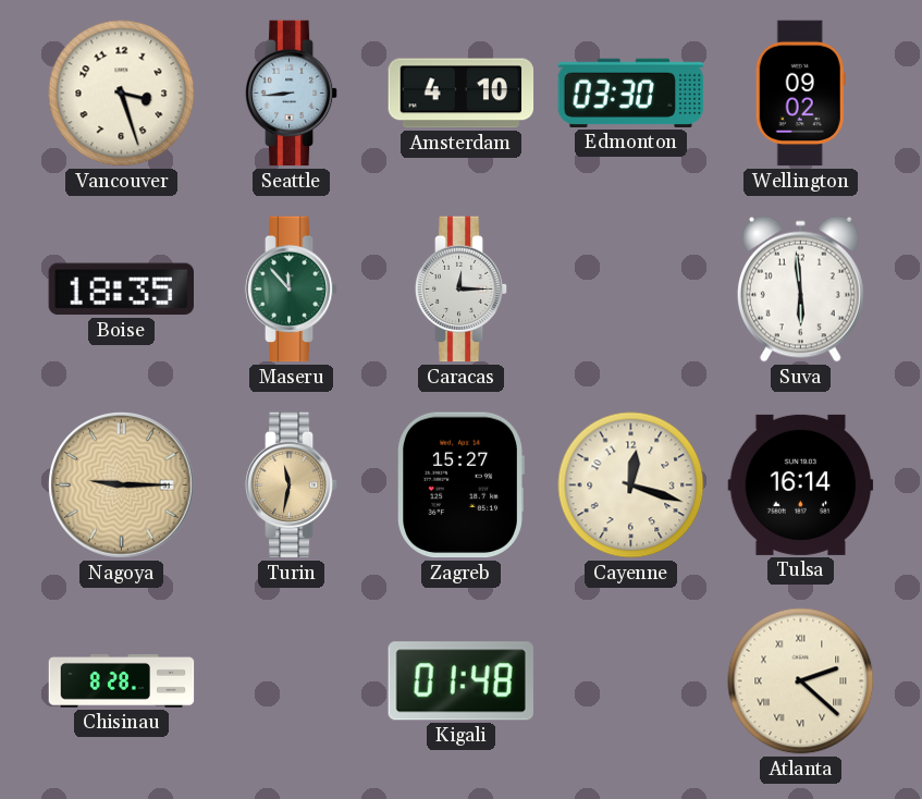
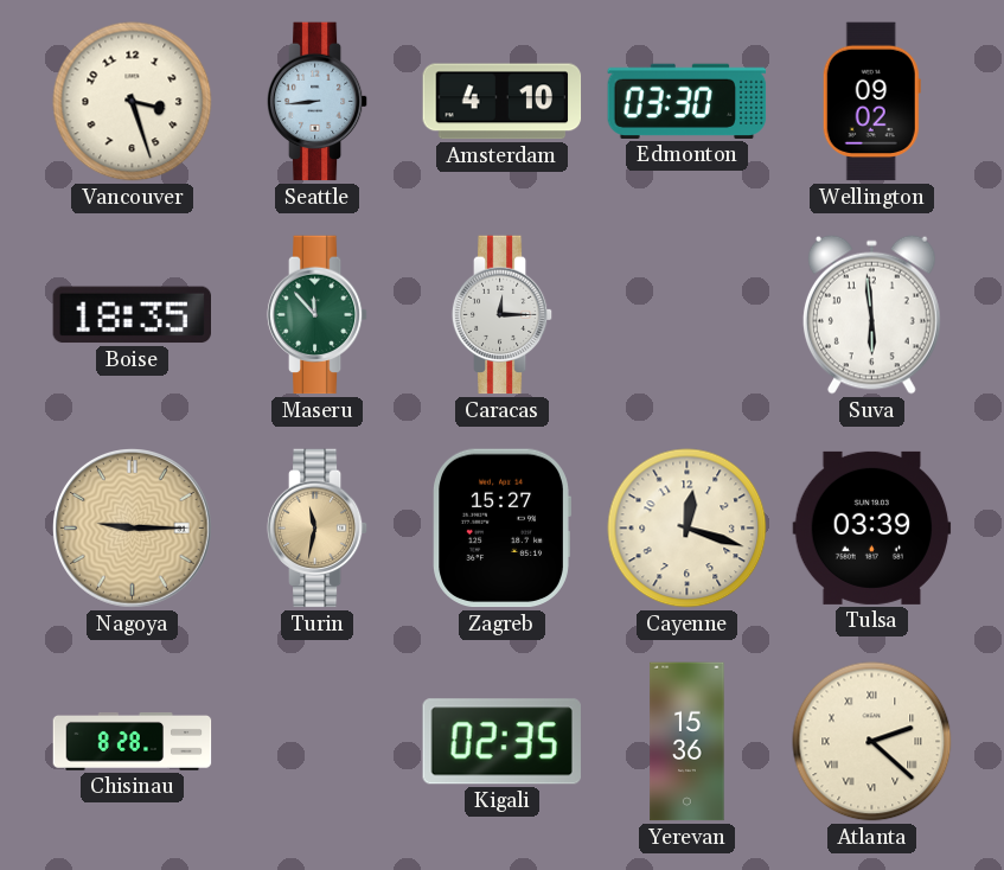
Tulsa: 16:14 -> 03:39 (872, 527)
Kigali: 01:48 -> 02:35 (501, 742)
Yerevan: none -> 15:36 (688, 742)
